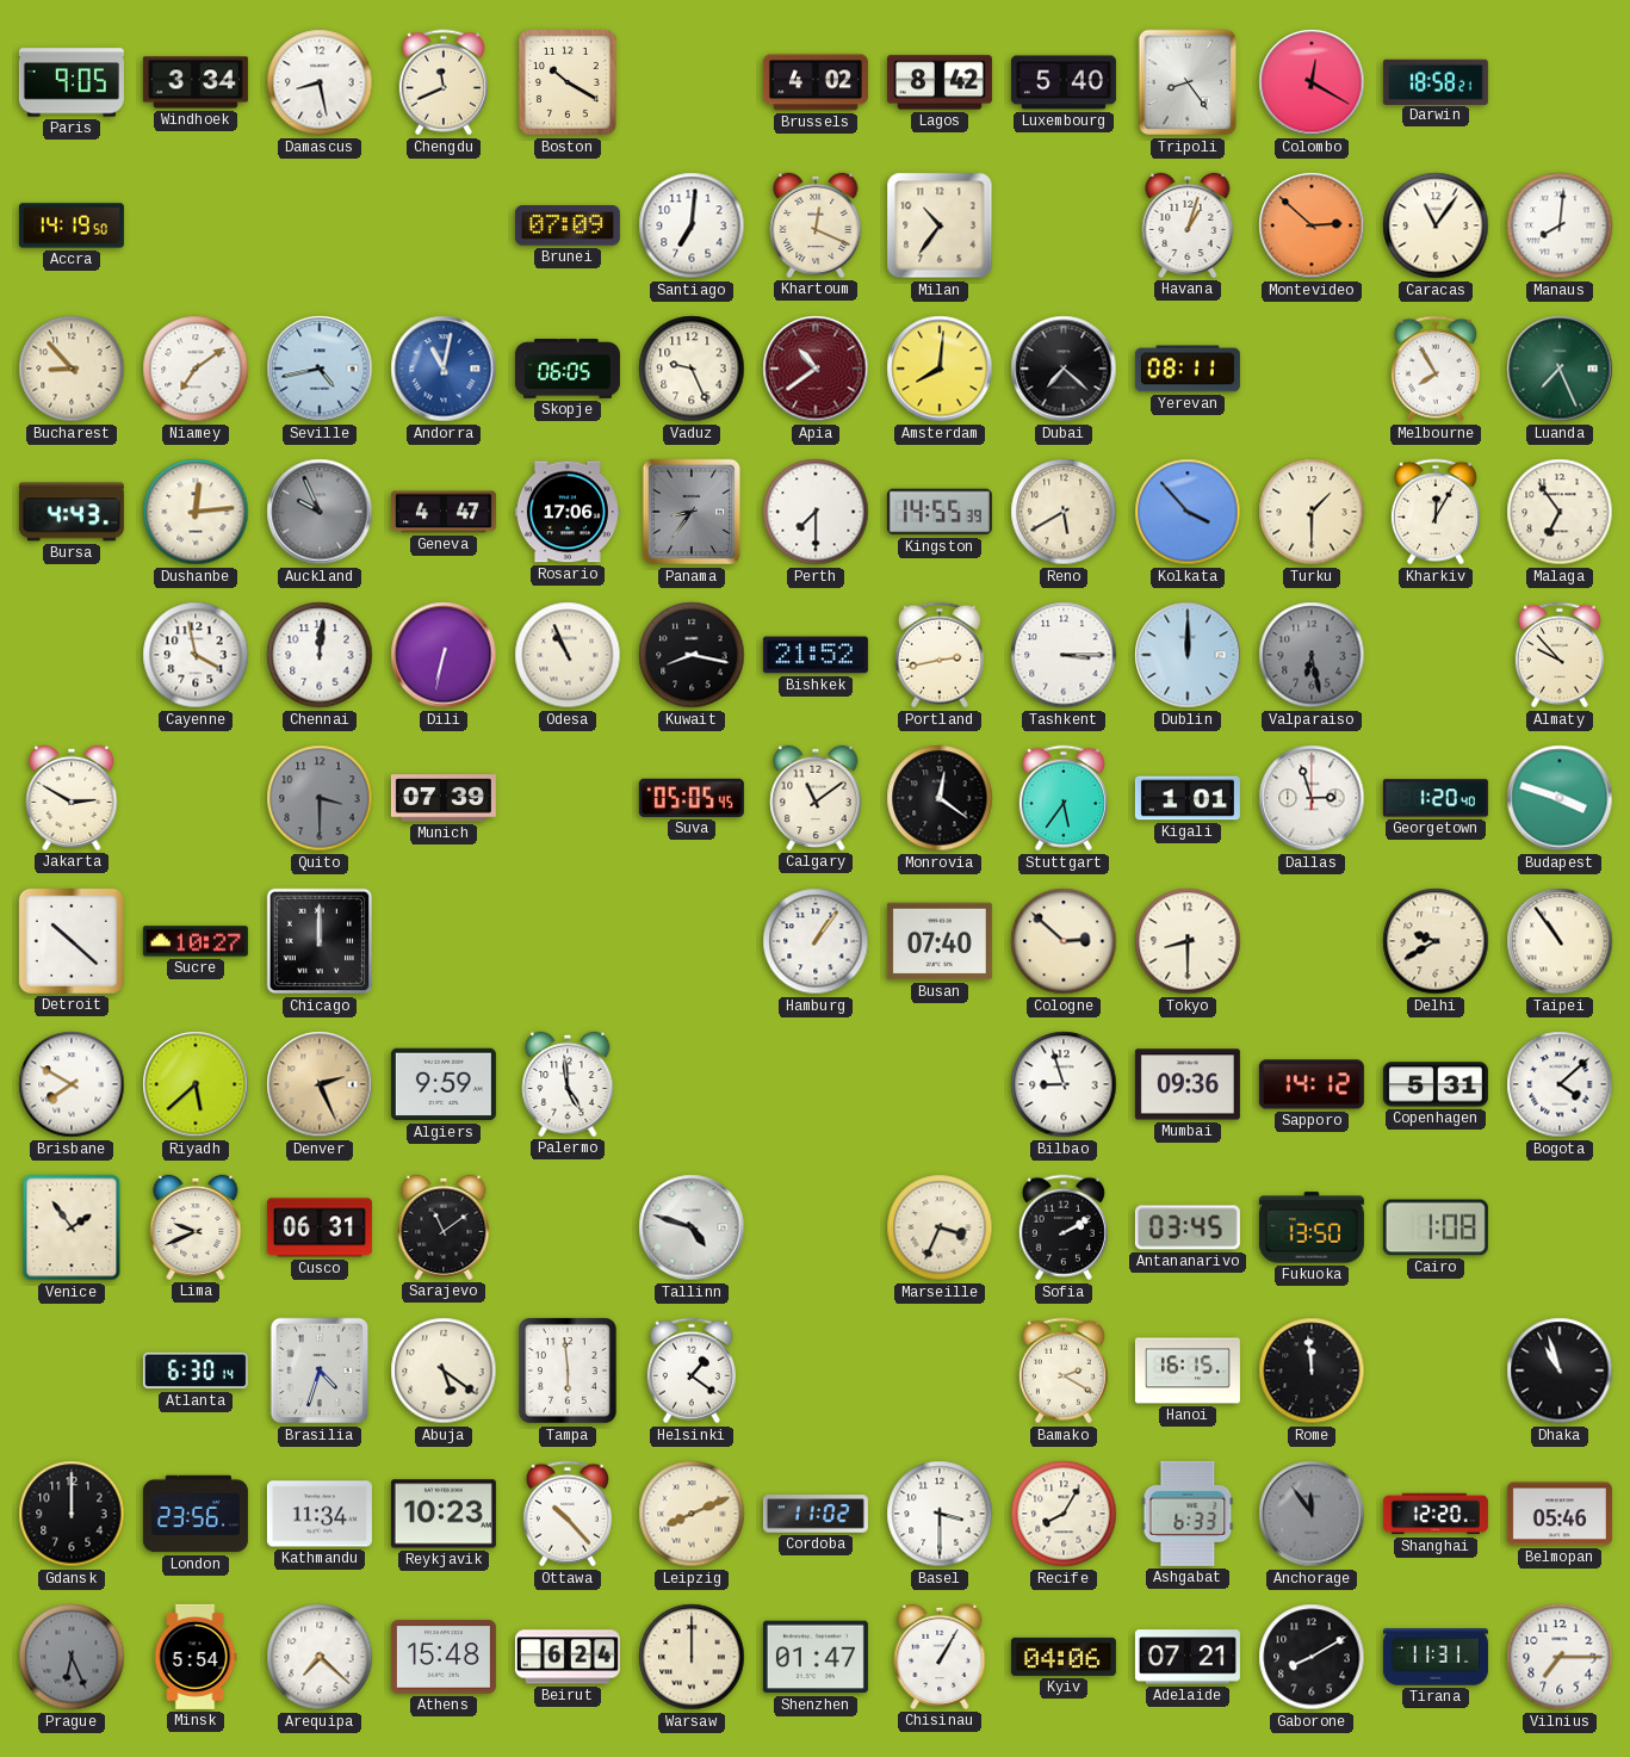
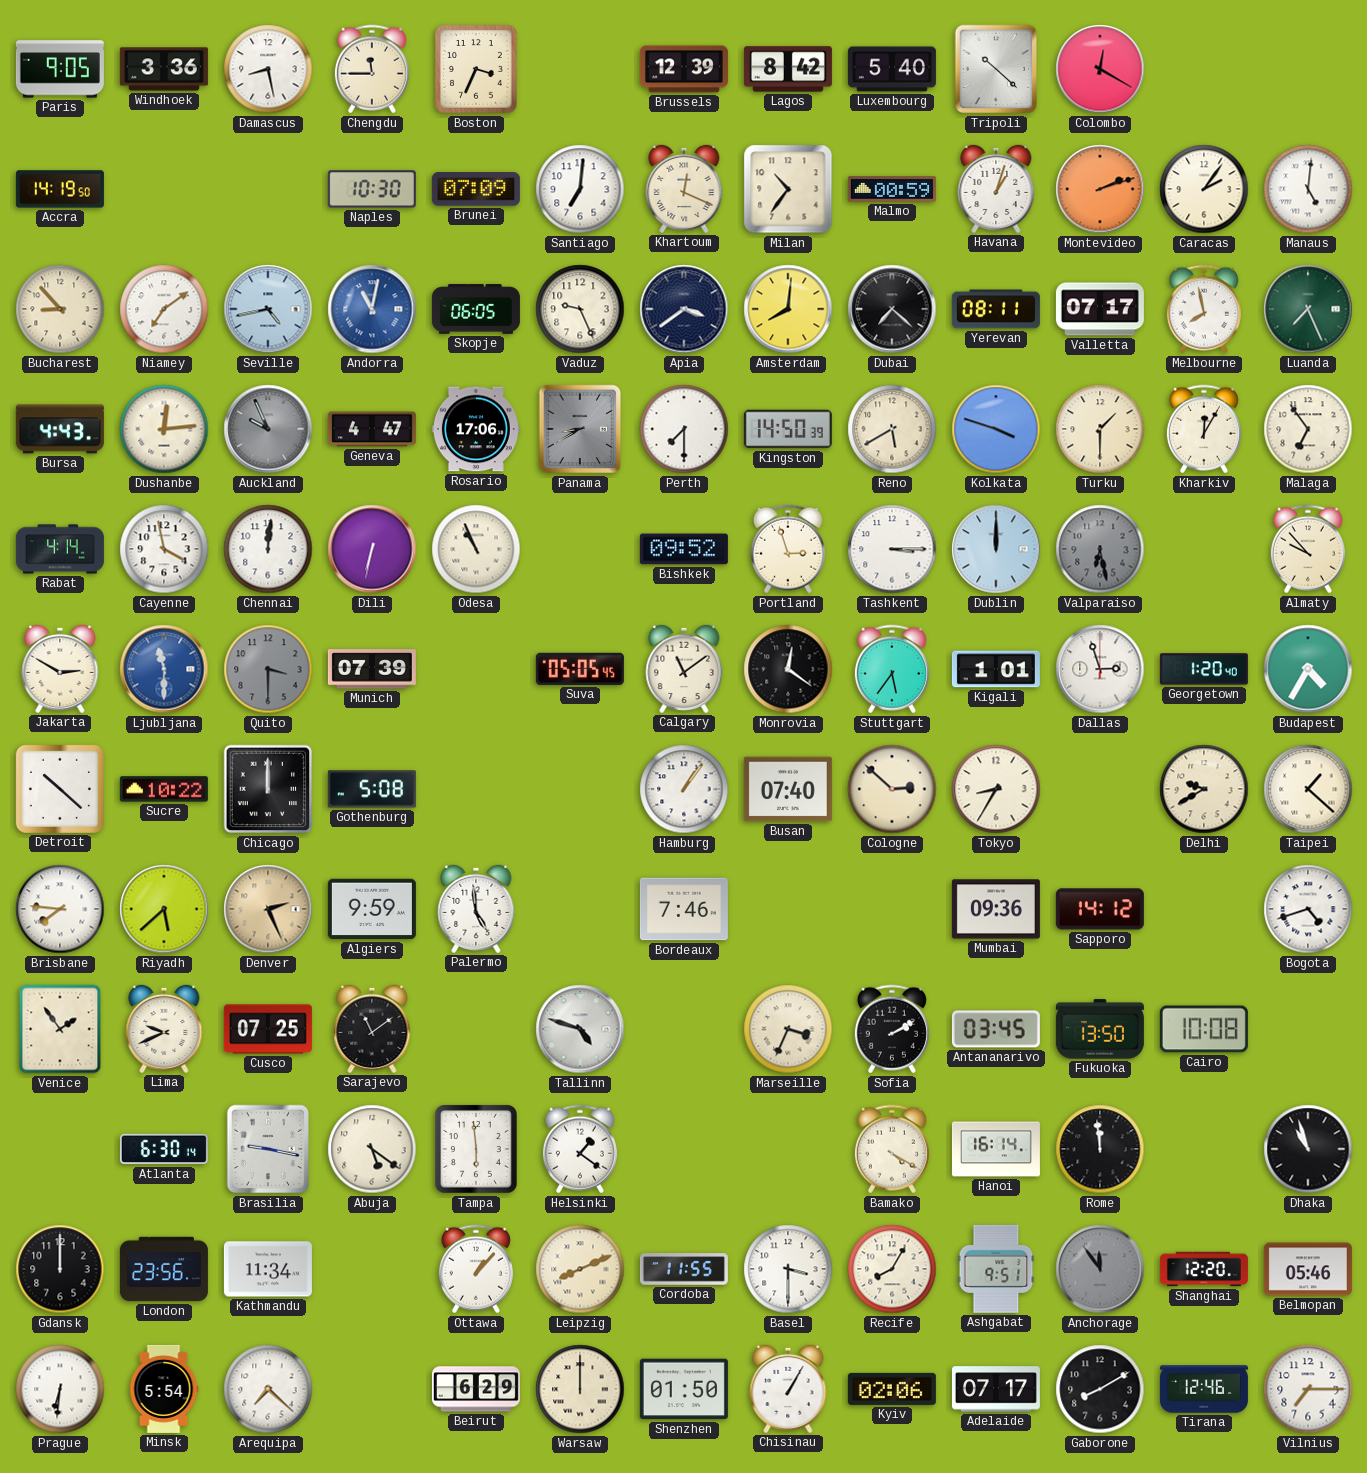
Windhoek: 3:34 -> 3:36 (164, 69)
Chengdu: 11:41 -> 11:45 (372, 69)
Boston: 10:20 -> 3:34 (477, 70)
Brussels: 4:02 -> 12:39 (684, 69)
Tripoli: 8:24 -> 10:22 (996, 69)
Darwin: 18:58 -> none (1436, 81)
Naples: none -> 10:30 (372, 189)
Malmo: none -> 00:59 (892, 189)
Montevideo: 2:52 -> 2:12 (1100, 189)
Caracas: 11:06 -> 2:06 (1204, 189)
Manaus: 8:01 -> 5:01 (1308, 189)
Apia: 10:39 -> 3:39 (684, 309)
Apia dial: burgundy -> navy (684, 309)
Valletta: none -> 07:17 (1100, 309)
Melbourne: 7:55 -> 7:58 (1204, 309)
Panama: 8:36 -> 8:40 (580, 429)
Kingston: 14:55 -> 14:50 (788, 429)
Kolkata: 3:53 -> 3:48 (996, 429)
Rabat: none -> 4:14 (60, 549)
Kuwait: 8:17 -> none (692, 655)
Bishkek: 21:52 -> 09:52 (684, 549)
Portland: 2:43 -> 2:57 (788, 549)
Ljubljana: none -> 11:30 (164, 669)
Budapest: 3:48 -> 4:35 (1308, 669)
Sucre: 10:27 -> 10:22 (164, 789)
Gothenburg: none -> 5:08 (372, 789)
Tokyo: 8:30 -> 8:35 (996, 789)
Taipei: 10:54 -> 1:22 (1308, 789)
Brisbane: 7:50 -> 7:46 (60, 909)
Bordeaux: none -> 7:46 (684, 909)
Bilbao: 8:57 -> none (1064, 1084)
Copenhagen: 5:31 -> none (1436, 1084)
Bogota: 4:08 -> 4:42 (1308, 909)
Cusco: 06:31 -> 07:25 (268, 1029)
Cairo: 1:08 -> 10:08 (1204, 1029)
Brasilia: 4:33 -> 9:17 (268, 1149)
Bamako: 2:20 -> 4:20 (892, 1149)
Hanoi: 16:15 -> 16:14 (996, 1149)
Reykjavik: 10:23 -> none (444, 1514)
Ottawa: 10:23 -> 1:07 (476, 1269)
Cordoba: 11:02 -> 11:55 (684, 1269)
Ashgabat: 6:33 -> 9:51 (996, 1269)
Prague: 6:26 -> 6:31 (60, 1389)
Prague dial: grey -> white (60, 1389)
Athens: 15:48 -> none (444, 1657)
Beirut: 6:24 -> 6:29 (476, 1389)
Shenzhen: 01:47 -> 01:50 (684, 1389)
Kyiv: 04:06 -> 02:06 (892, 1389)
Adelaide: 07:21 -> 07:17 (996, 1389)
Tirana: 11:31 -> 12:46 (1204, 1389)
